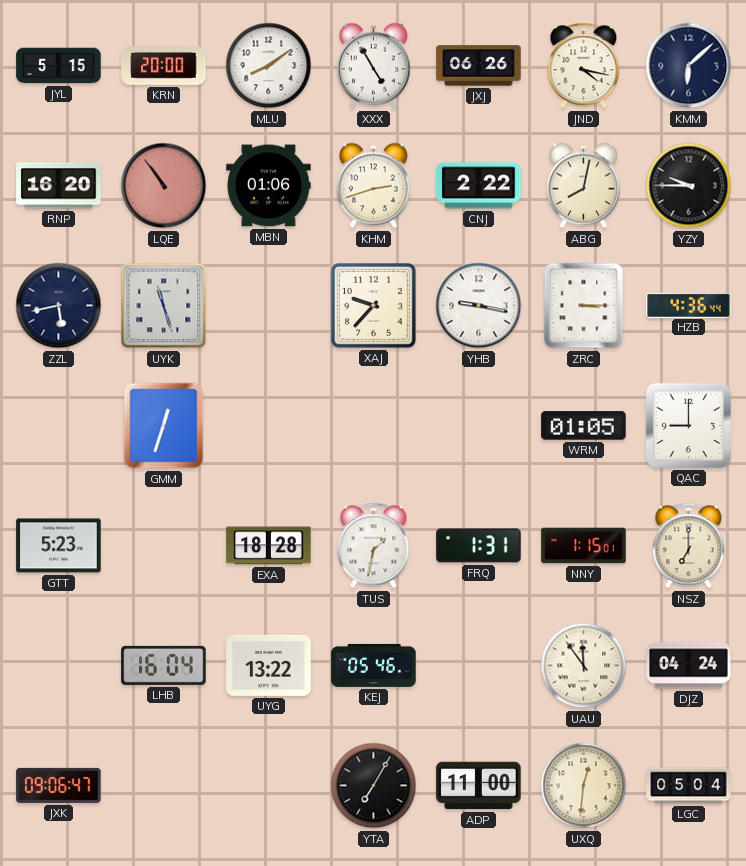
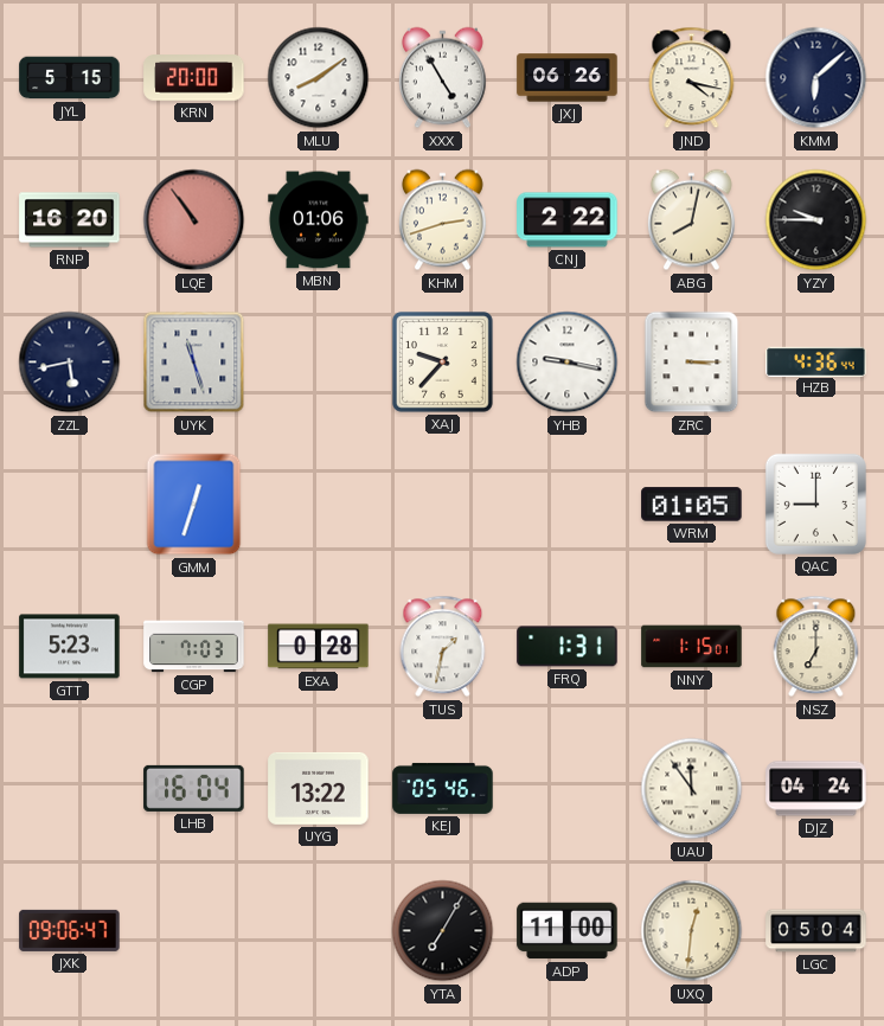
CGP: none -> 7:03 (194, 647)
EXA: 18:28 -> 0:28 (319, 647)
